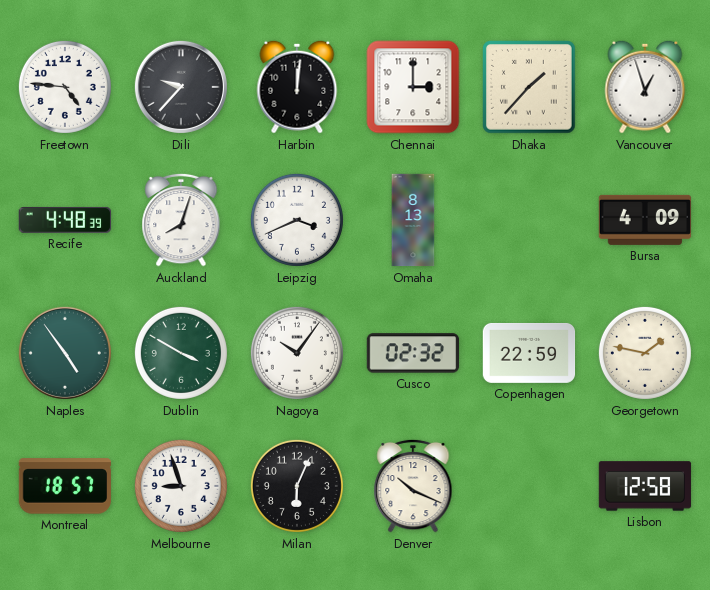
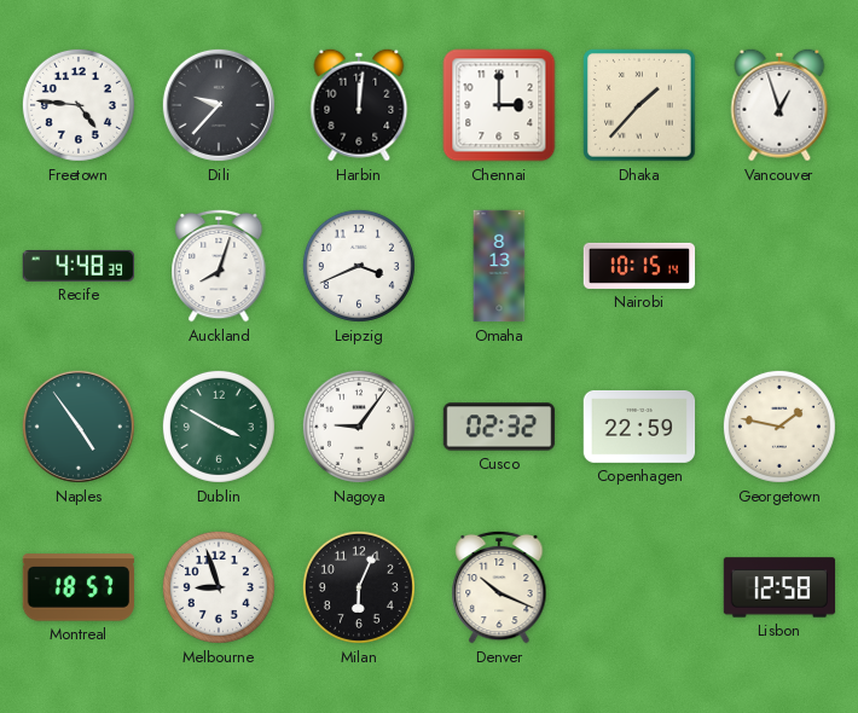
Nairobi: none -> 10:15 (639, 266)
Bursa: 4:09 -> none (645, 220)
Nagoya: 10:06 -> 9:06 (359, 427)
